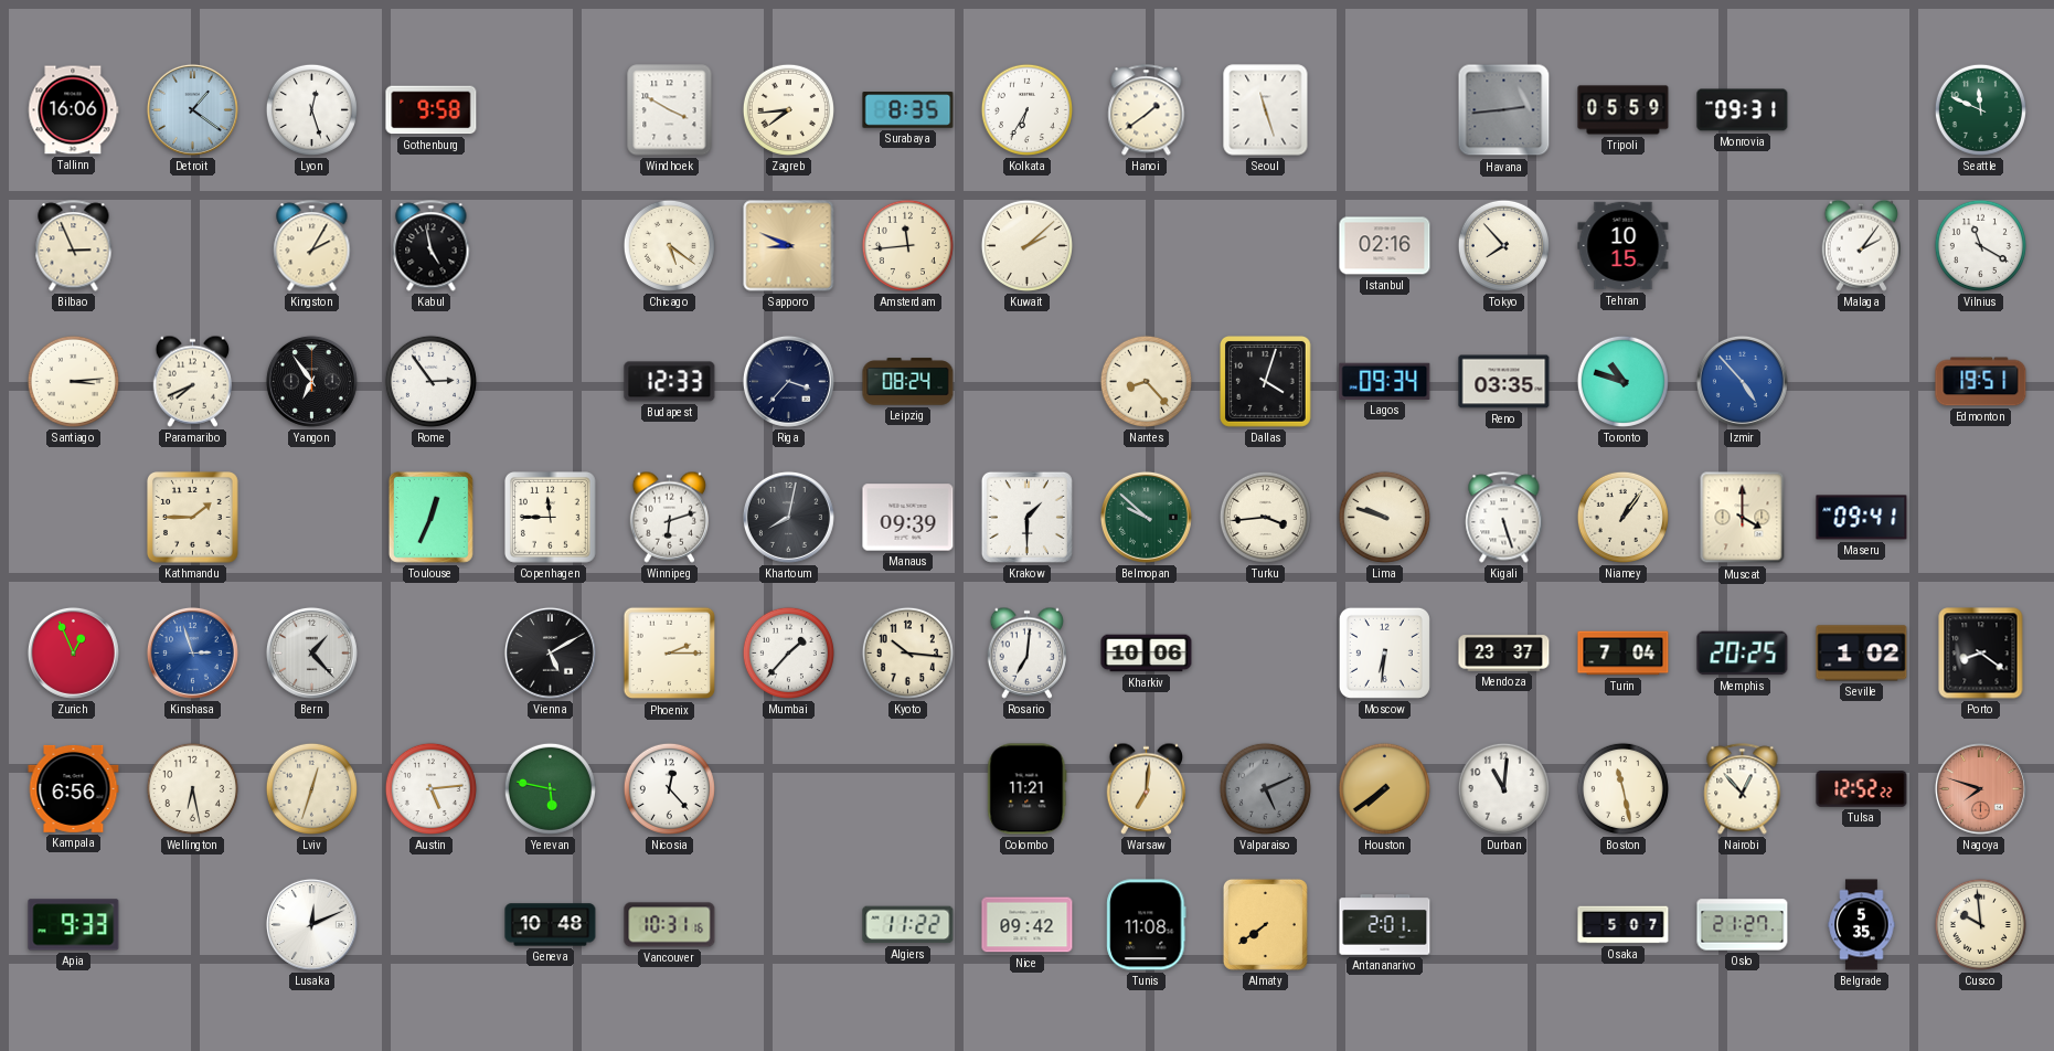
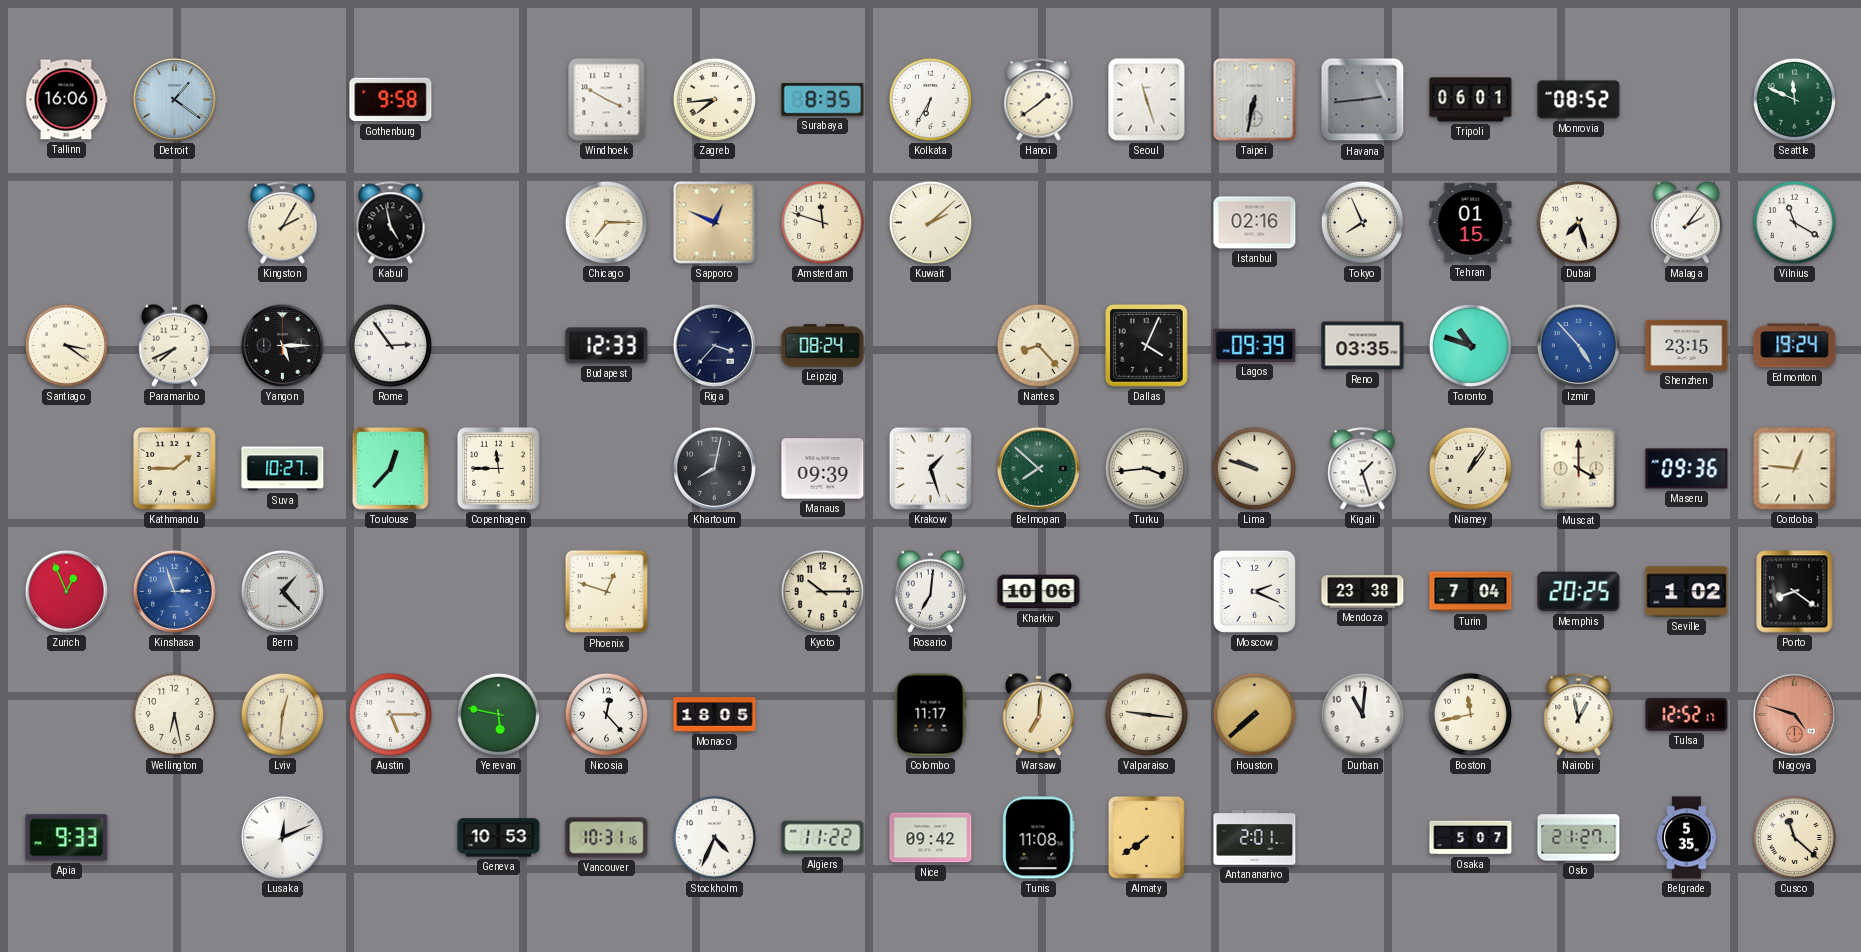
Lyon: 12:27 -> none (311, 109)
Taipei: none -> 6:32 (1255, 100)
Tripoli: 05:59 -> 06:01 (1471, 100)
Monrovia: 09:31 -> 08:52 (1579, 100)
Bilbao: 2:56 -> none (74, 246)
Chicago: 5:21 -> 7:15 (606, 222)
Sapporo: 8:49 -> 12:49 (715, 223)
Amsterdam: 11:44 -> 11:48 (822, 222)
Tokyo: 7:53 -> 7:56 (1362, 222)
Tehran: 10:15 -> 01:15 (1471, 223)
Dubai: none -> 7:27 (1578, 222)
Santiago: 3:14 -> 3:21 (66, 345)
Yangon: 6:54 -> 5:15 (282, 345)
Dallas: 4:03 -> 4:04 (1147, 346)
Lagos: 09:34 -> 09:39 (1255, 345)
Shenzhen: none -> 23:15 (1687, 345)
Edmonton: 19:51 -> 19:24 (1795, 346)
Suva: none -> 10:27 (283, 469)
Toulouse: 12:34 -> 12:37 (390, 468)
Winnipeg: 6:12 -> none (670, 517)
Krakow: 1:30 -> 1:27 (930, 468)
Belmopan: 9:52 -> 7:52 (1038, 468)
Kigali: 5:27 -> 1:27 (1363, 469)
Maseru: 09:41 -> 09:36 (1687, 469)
Cordoba: none -> 12:46 (1795, 469)
Vienna: 5:10 -> none (550, 652)
Phoenix: 2:15 -> 12:48 (607, 592)
Mumbai: 1:37 -> none (788, 652)
Kyoto: 10:16 -> 10:15 (822, 591)
Moscow: 6:31 -> 2:19 (1254, 591)
Mendoza: 23:37 -> 23:38 (1363, 592)
Kampala: 6:56 -> none (74, 788)
Lviv: 12:33 -> 12:31 (282, 714)
Austin: 5:14 -> 5:15 (390, 714)
Monaco: none -> 18:05 (715, 715)
Colombo: 11:21 -> 11:17 (931, 715)
Valparaiso: 5:11 -> 9:16 (1146, 714)
Valparaiso dial: grey -> cream (1146, 714)
Houston: 7:39 -> 7:38 (1254, 714)
Boston: 11:28 -> 11:43 (1470, 714)
Nairobi: 12:53 -> 12:58 (1579, 715)
Tulsa: 12:52:22 -> 12:52:17 (1687, 715)
Nagoya: 7:48 -> 4:48 (1794, 714)
Geneva: 10:48 -> 10:53 (499, 838)
Stockholm: none -> 4:34 (714, 837)
Cusco: 9:59 -> 11:22 (1794, 837)
